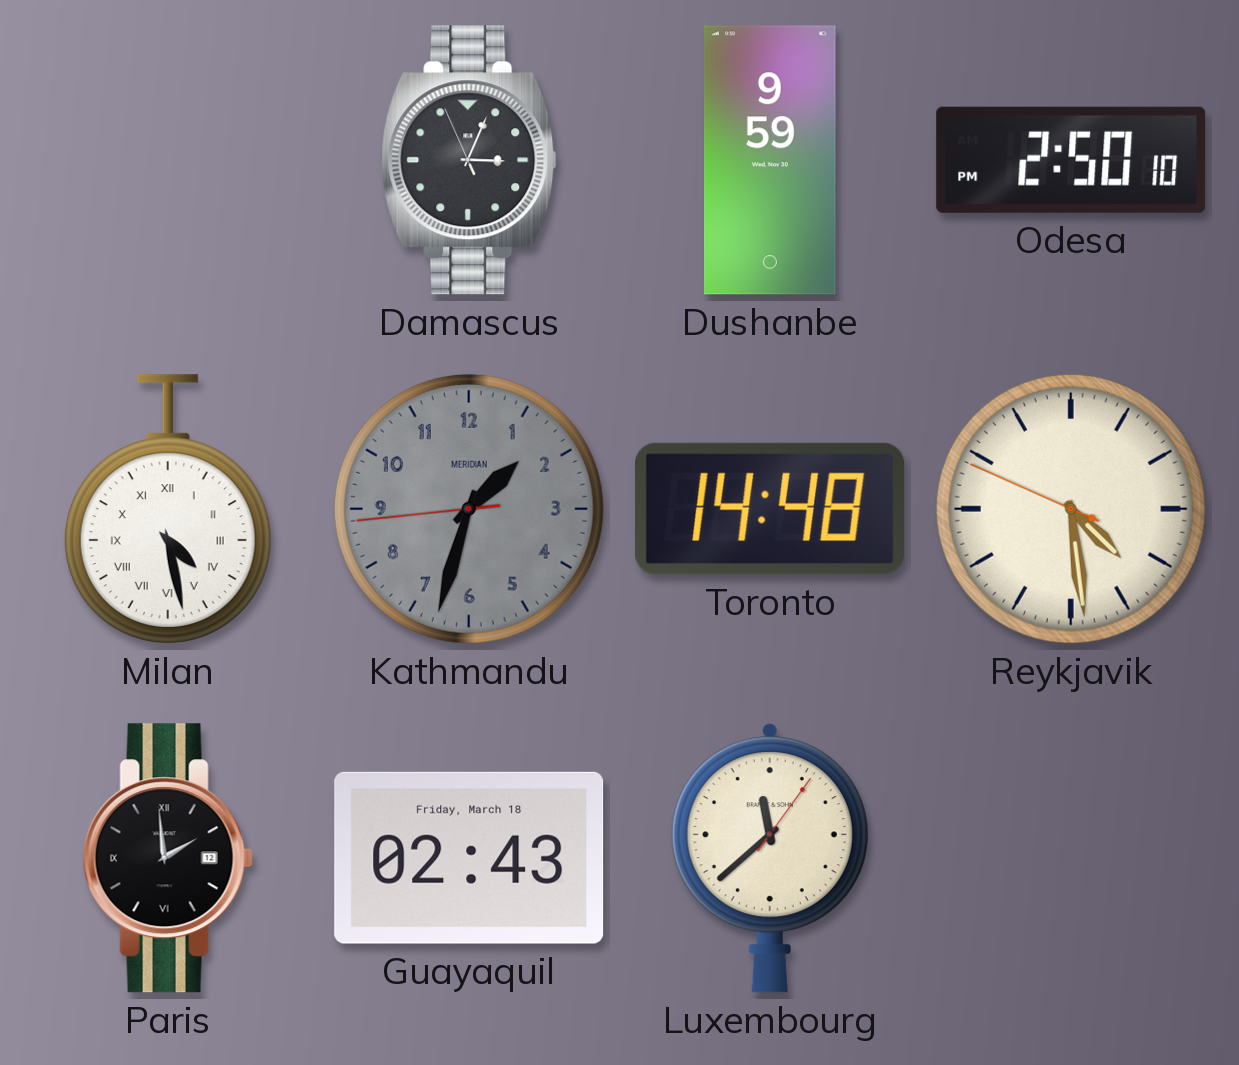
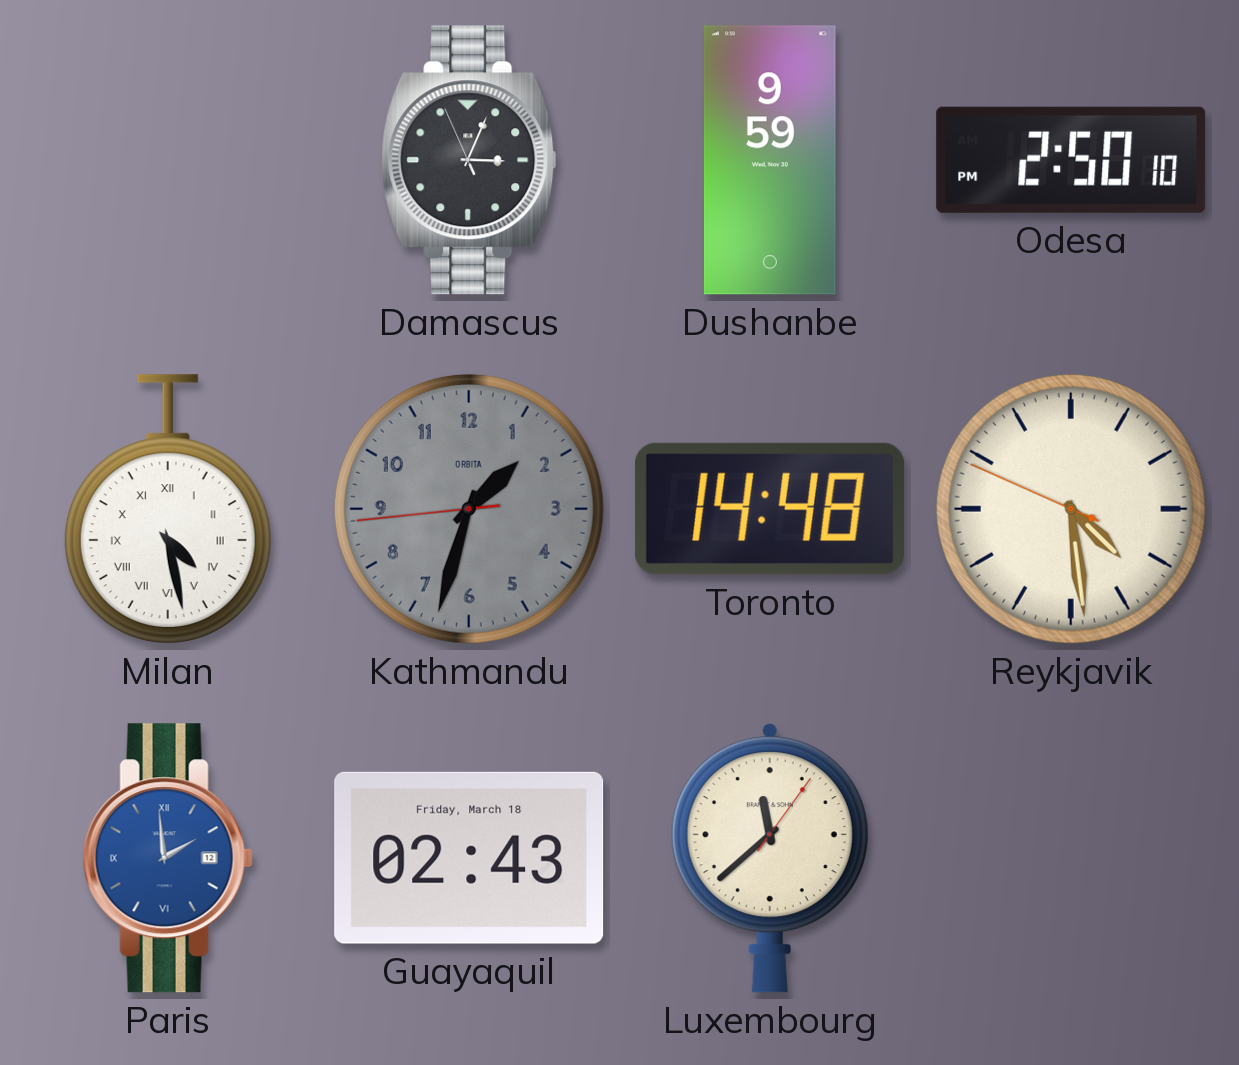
Kathmandu brand: MERIDIAN -> ORBITA (469, 509)
Paris dial: black -> blue (168, 858)
